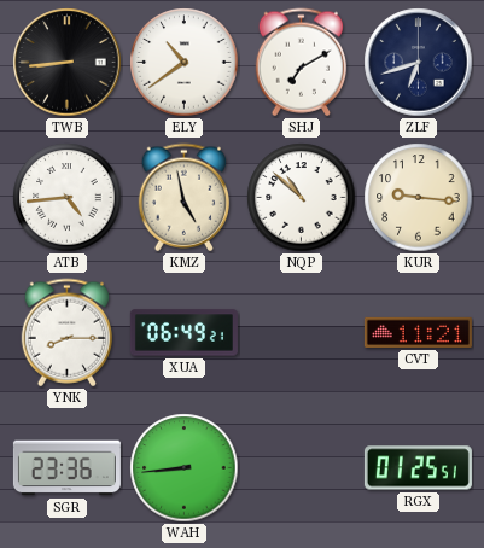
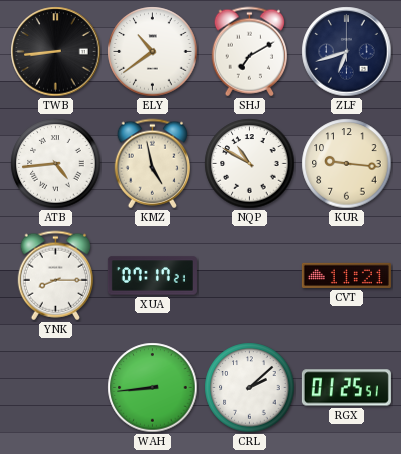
NQP: 10:52 -> 10:50 (250, 164)
XUA: 06:49 -> 07:17 (152, 276)
SGR: 23:36 -> none (66, 468)
CRL: none -> 2:08 (250, 388)
